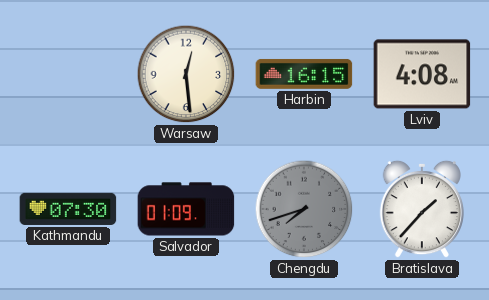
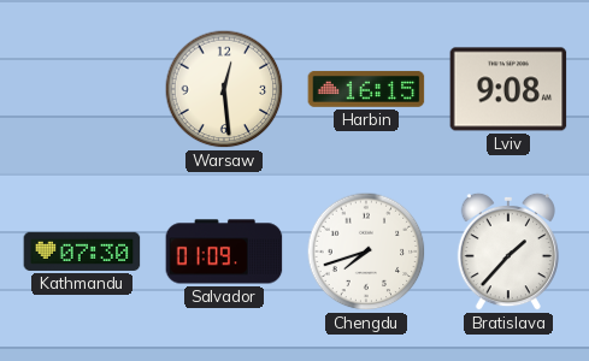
Lviv: 4:08 -> 9:08 (508, 89)
Chengdu dial: grey -> white (366, 251)
